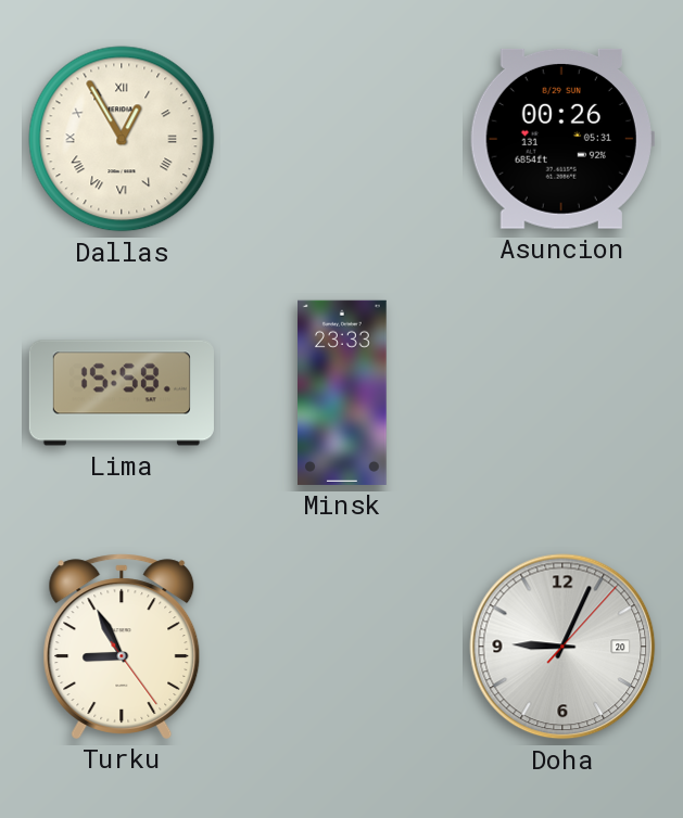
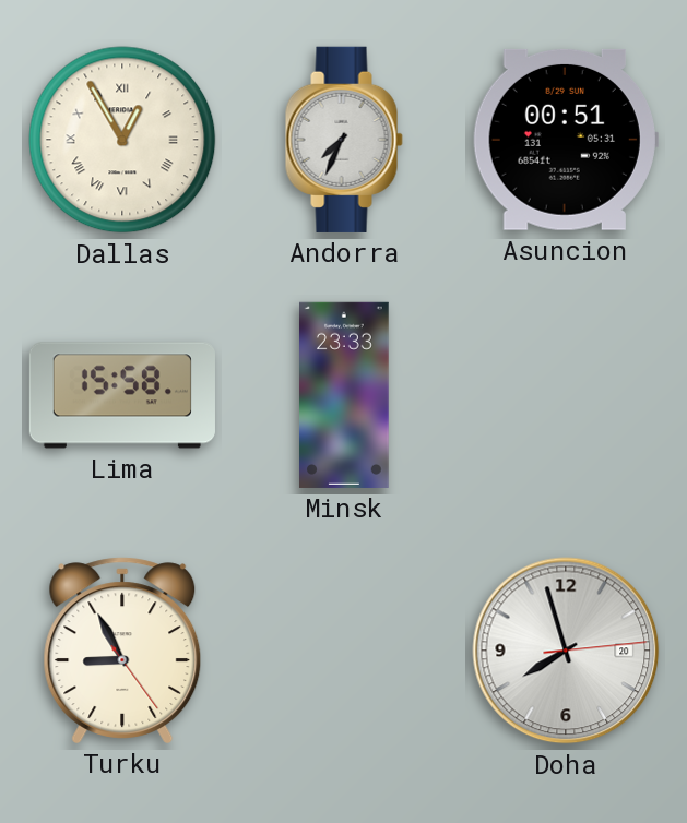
Andorra: none -> 7:34 (344, 140)
Asuncion: 00:26 -> 00:51 (566, 140)
Doha: 9:04 -> 7:57 (566, 651)
